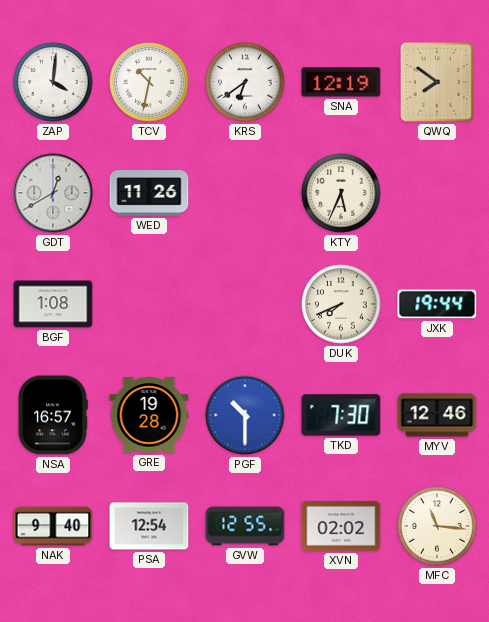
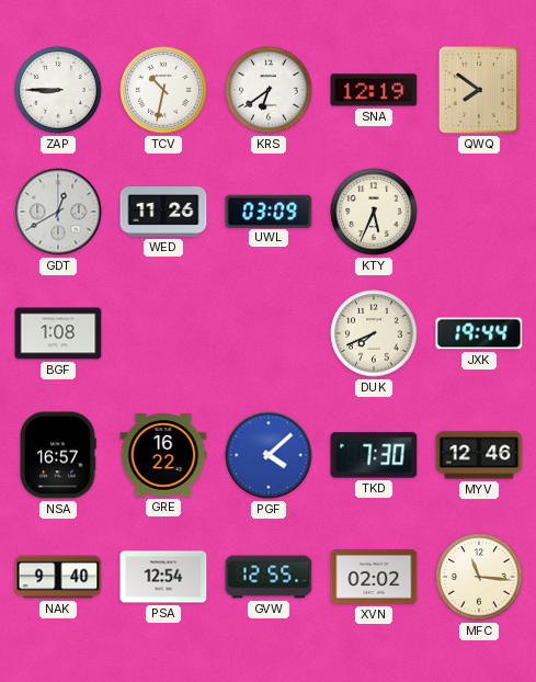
ZAP: 4:01 -> 8:45 (58, 90)
UWL: none -> 03:09 (269, 211)
GRE: 19:28 -> 16:22 (163, 455)
PGF: 10:30 -> 4:08 (269, 455)
